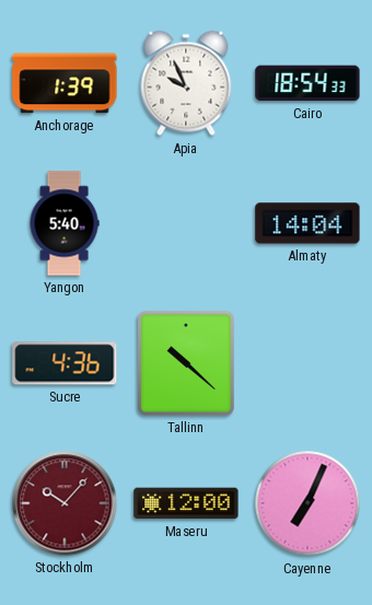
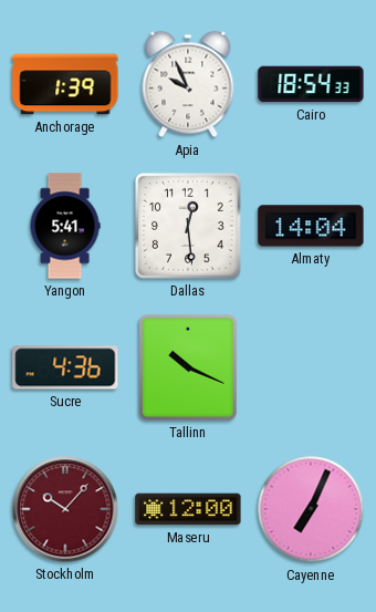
Yangon: 5:40 -> 5:41 (65, 226)
Dallas: none -> 12:29 (188, 226)
Tallinn: 10:22 -> 10:19 (188, 367)
